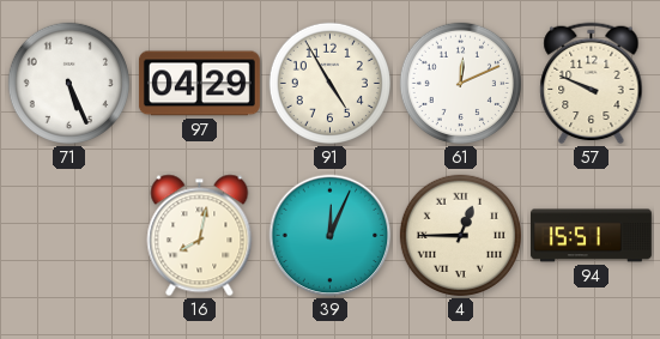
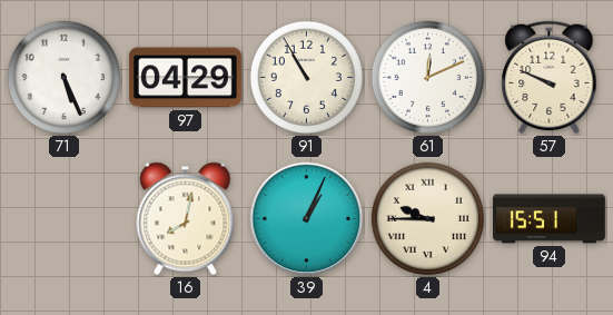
91: 4:55 -> 10:55 (306, 77)
39: 12:04 -> 1:04 (307, 219)
4: 12:45 -> 9:45 (427, 218)
